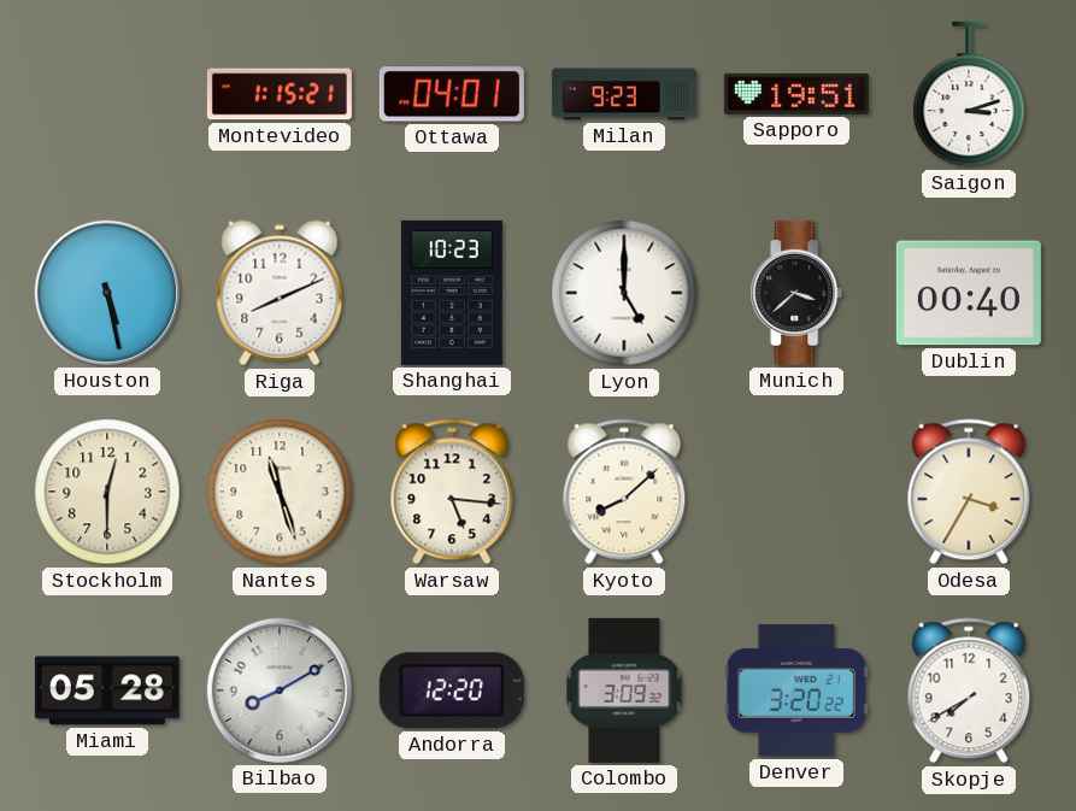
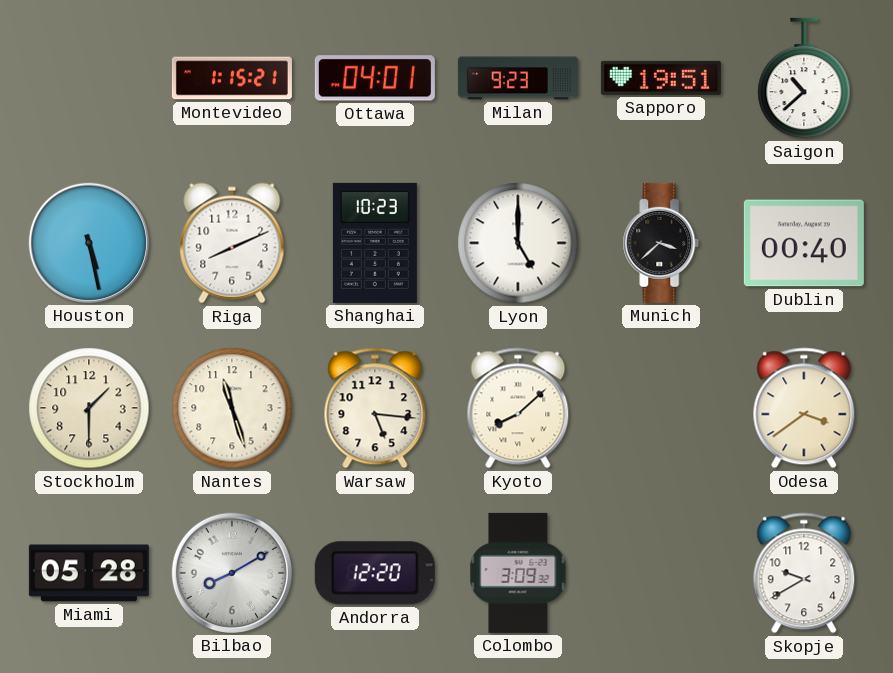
Saigon: 3:12 -> 10:38 (804, 78)
Stockholm: 12:30 -> 1:30 (89, 408)
Odesa: 3:35 -> 3:39 (804, 408)
Denver: 3:20 -> none (796, 690)
Skopje: 7:40 -> 9:40 (804, 573)
